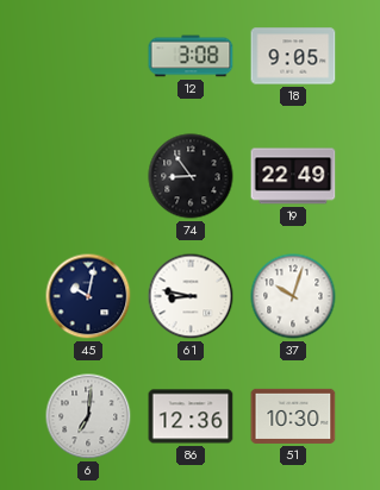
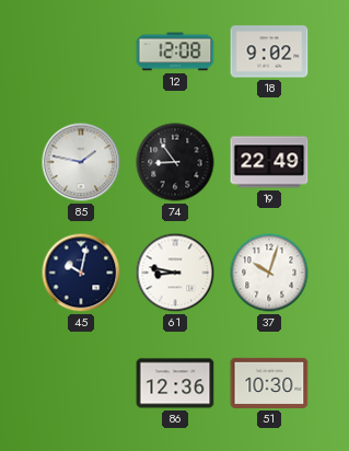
12: 3:08 -> 12:08 (175, 51)
18: 9:05 -> 9:02 (269, 51)
85: none -> 1:47 (81, 162)
6: 7:01 -> none (88, 416)
